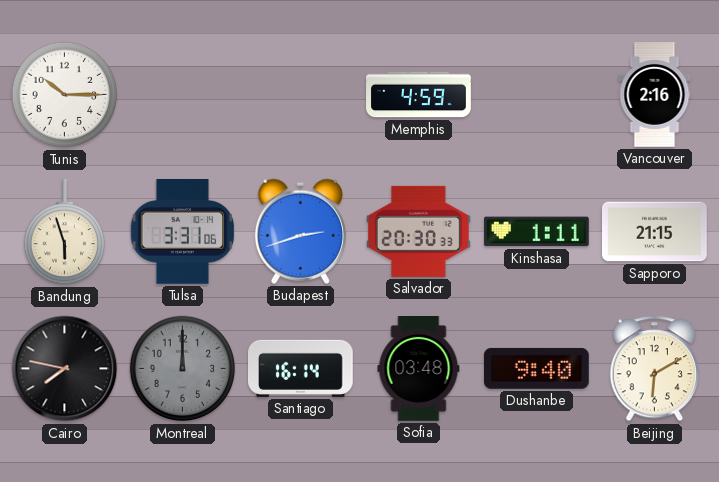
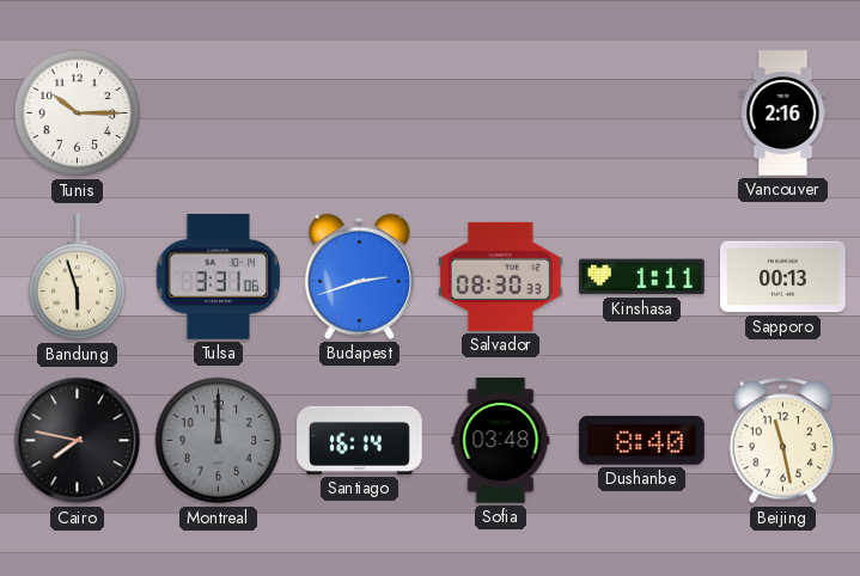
Memphis: 4:59 -> none (419, 95)
Salvador: 20:30 -> 08:30 (500, 276)
Sapporo: 21:15 -> 00:13 (783, 277)
Dushanbe: 9:40 -> 8:40 (641, 440)
Beijing: 6:10 -> 11:28 (783, 441)
